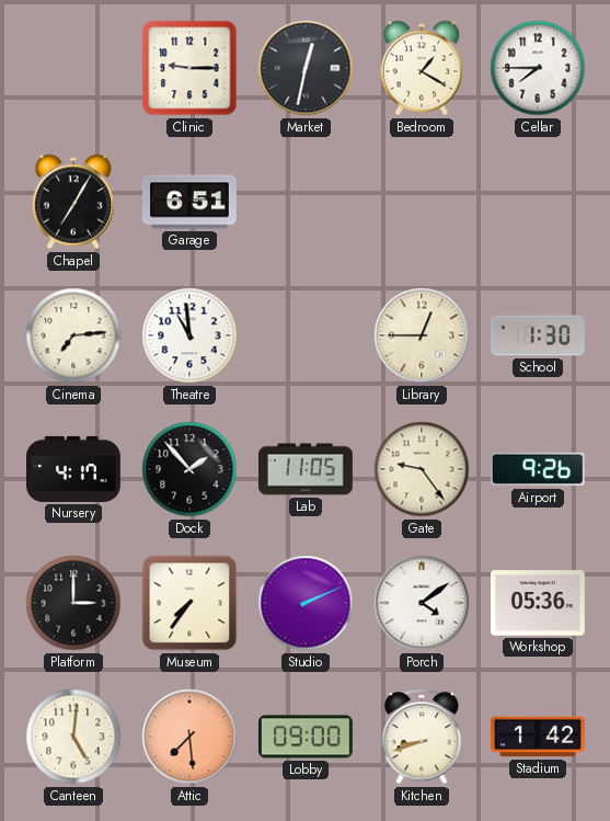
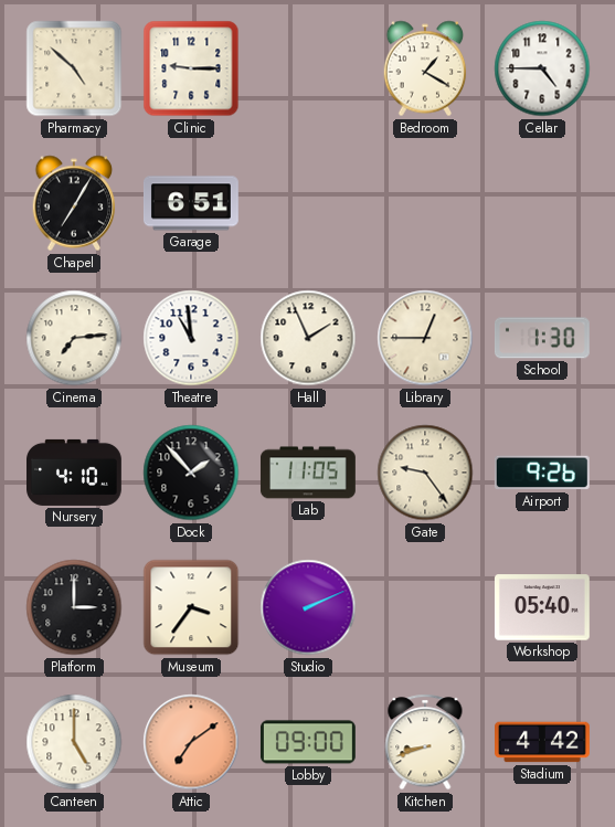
Pharmacy: none -> 4:52 (74, 68)
Market: 12:32 -> none (306, 68)
Cellar: 7:45 -> 4:45 (542, 68)
Hall: none -> 1:56 (308, 338)
Nursery: 4:17 -> 4:10 (75, 473)
Museum: 7:36 -> 3:36 (191, 607)
Porch: 4:09 -> none (422, 603)
Workshop: 05:36 -> 05:40 (542, 607)
Canteen: 5:01 -> 5:00 (74, 742)
Attic: 7:29 -> 7:09 (191, 742)
Stadium: 1:42 -> 4:42 (543, 742)
